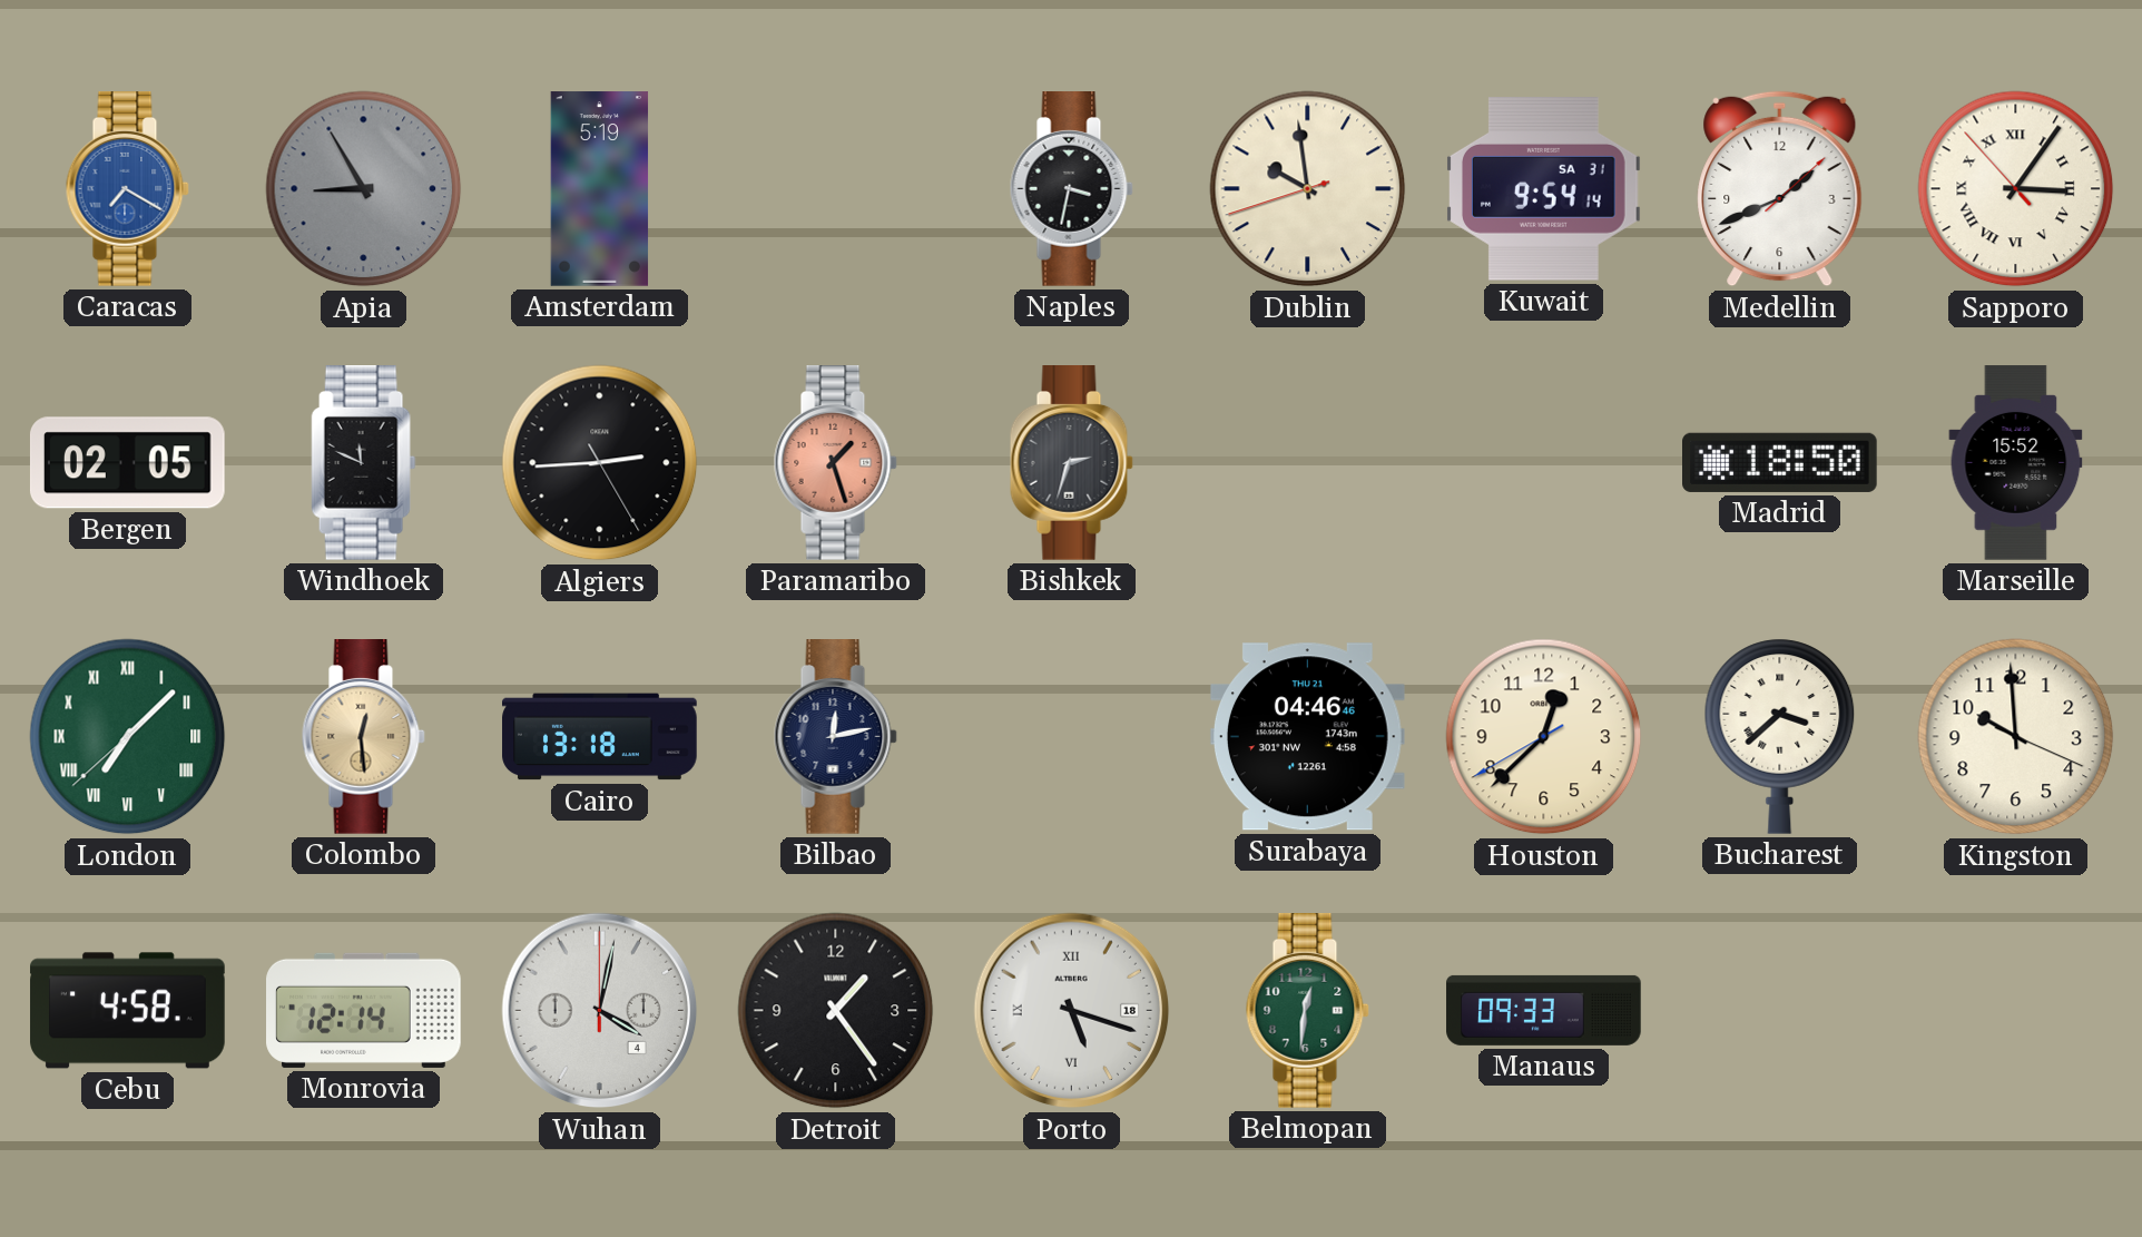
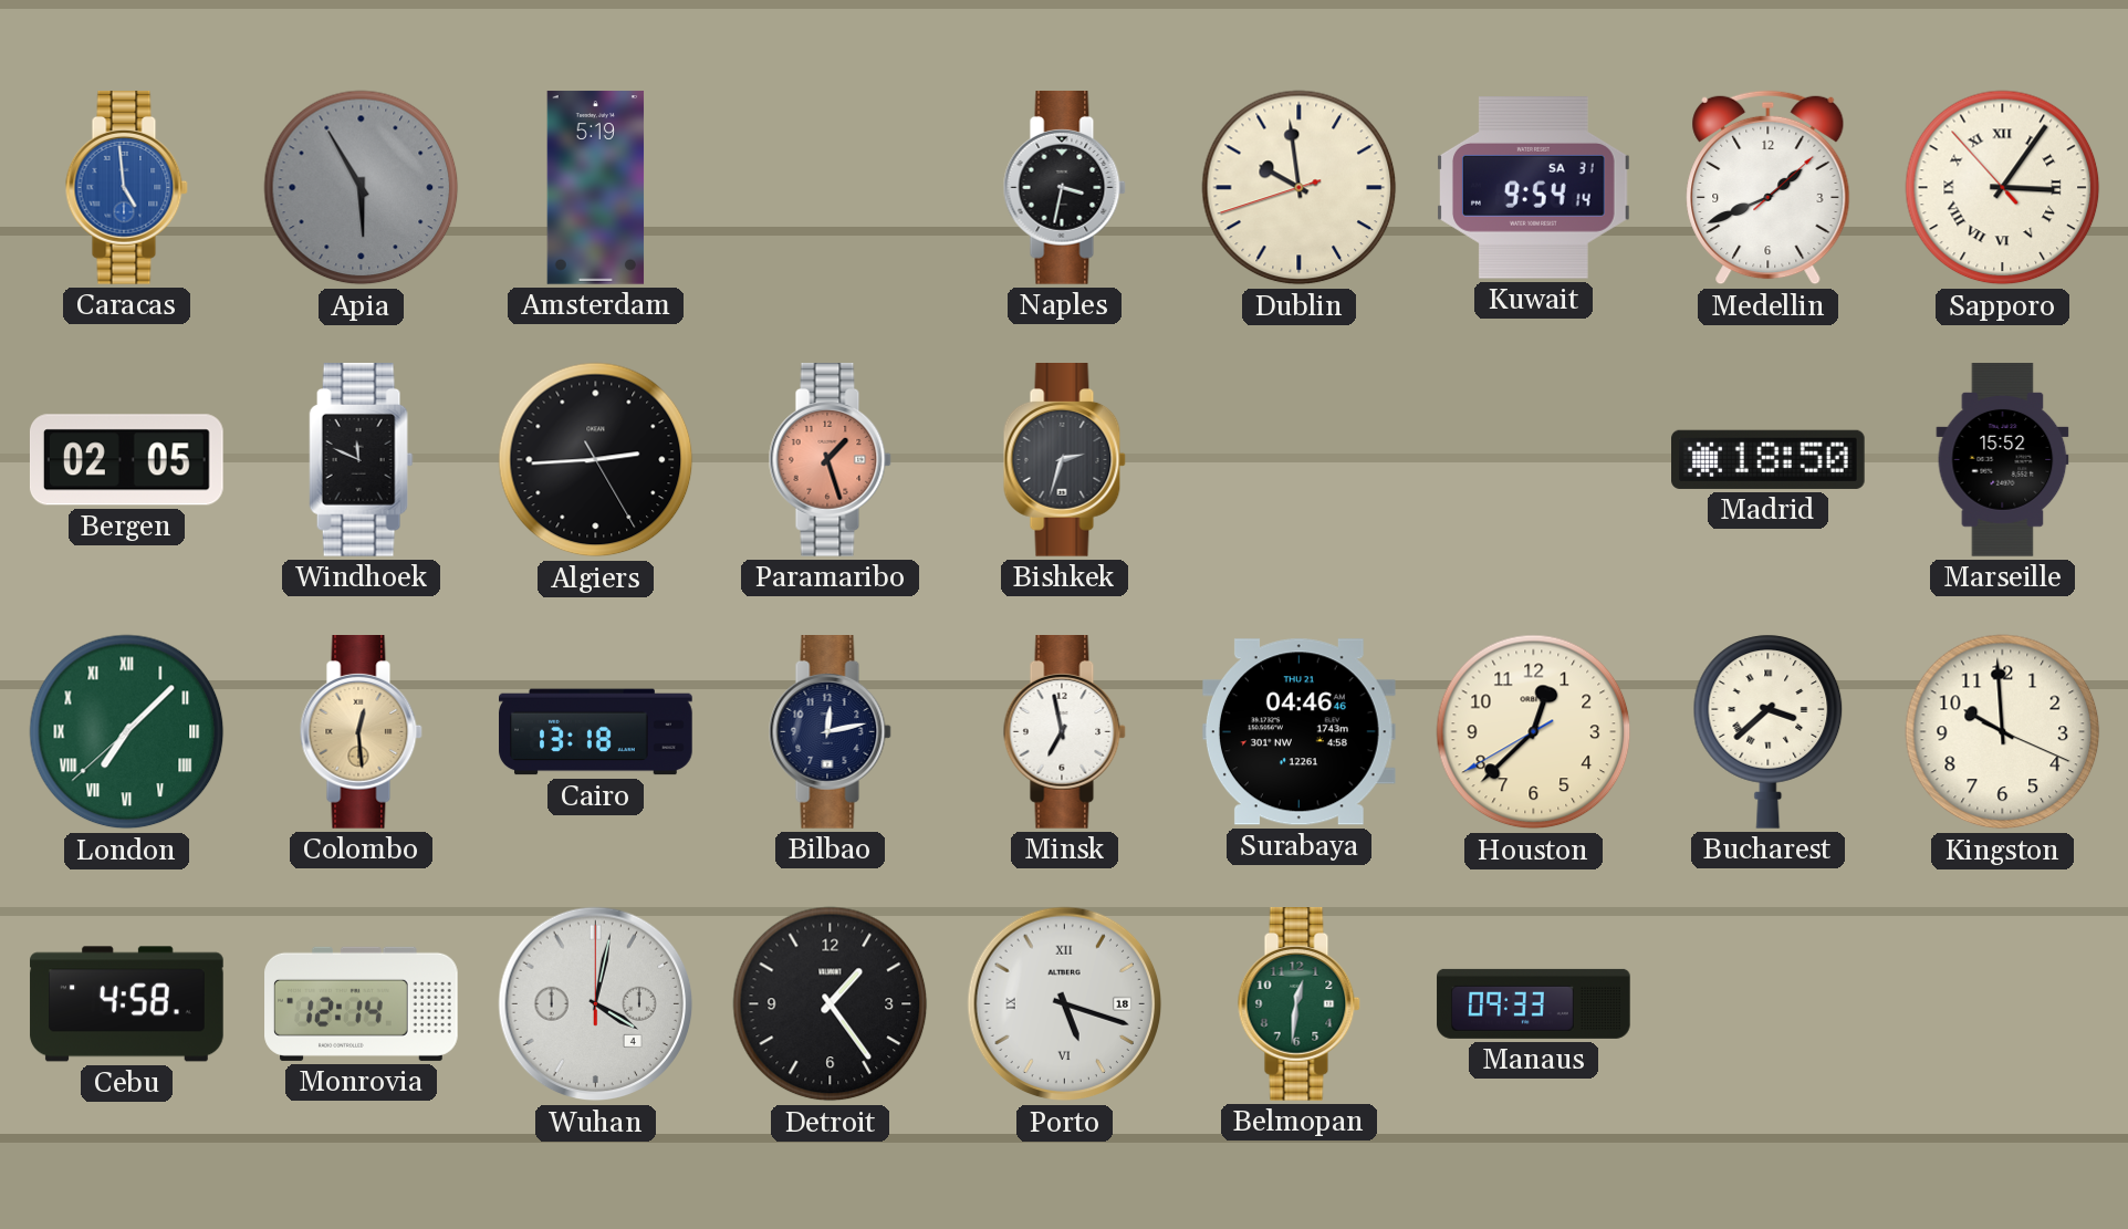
Caracas: 7:20 -> 4:59 (126, 188)
Apia: 8:55 -> 5:55 (362, 188)
Minsk: none -> 6:58 (1064, 732)
